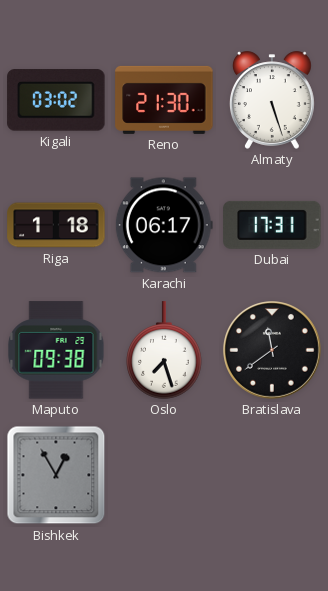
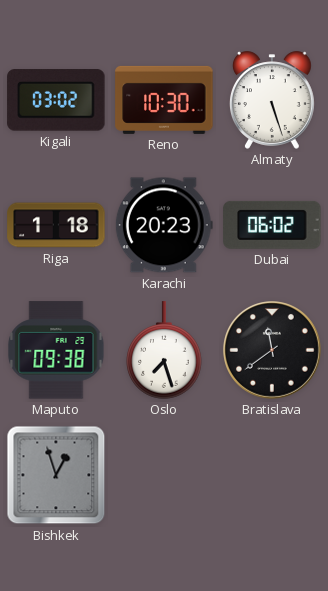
Reno: 21:30 -> 10:30 (164, 100)
Karachi: 06:17 -> 20:23 (164, 225)
Dubai: 17:31 -> 06:02 (272, 225)
Bishkek: 12:55 -> 12:57 (56, 475)
